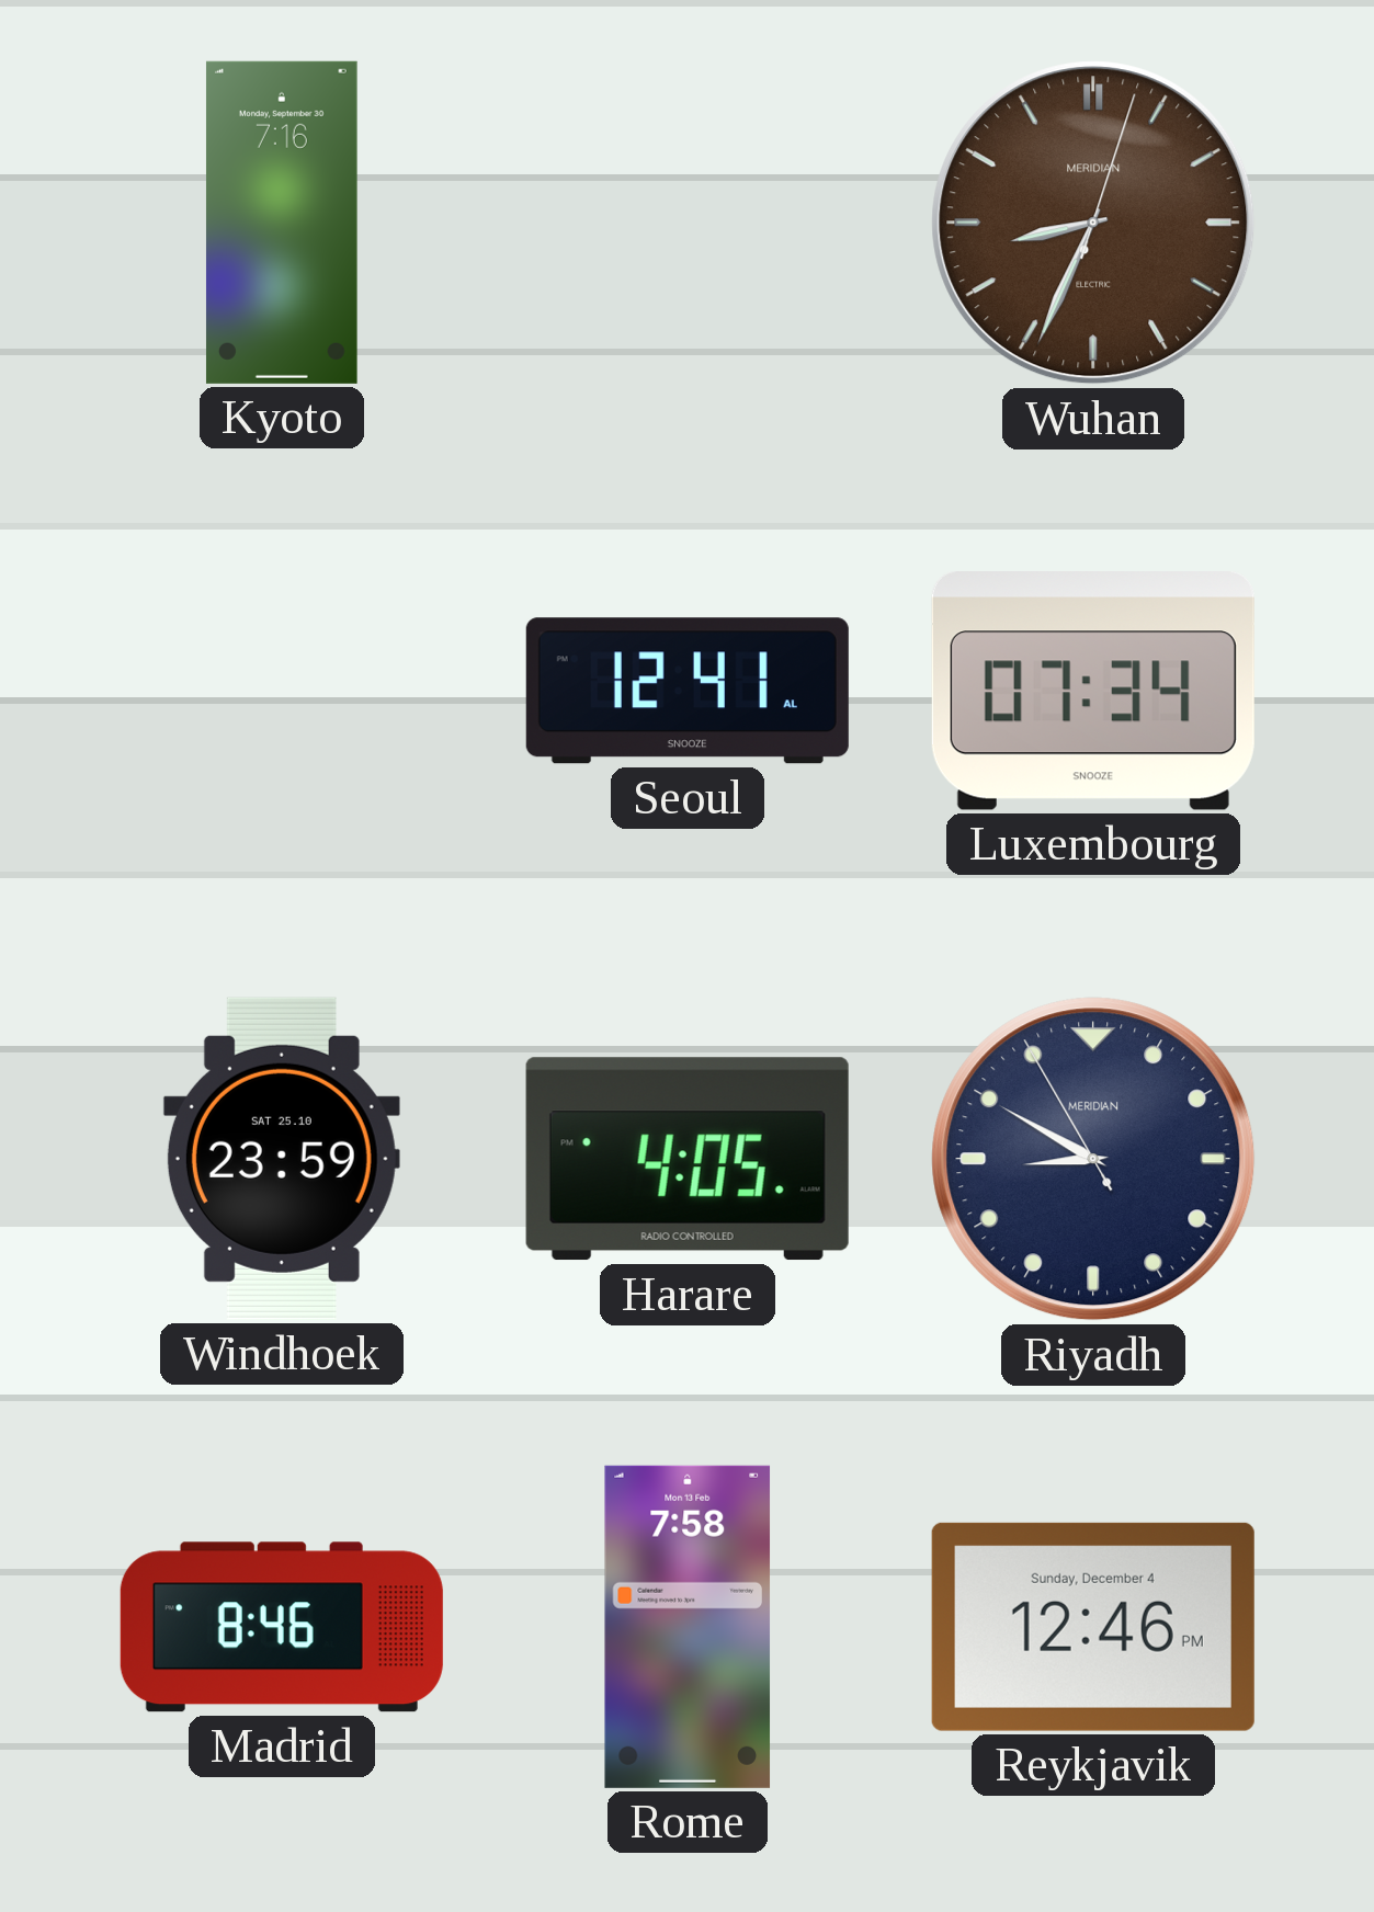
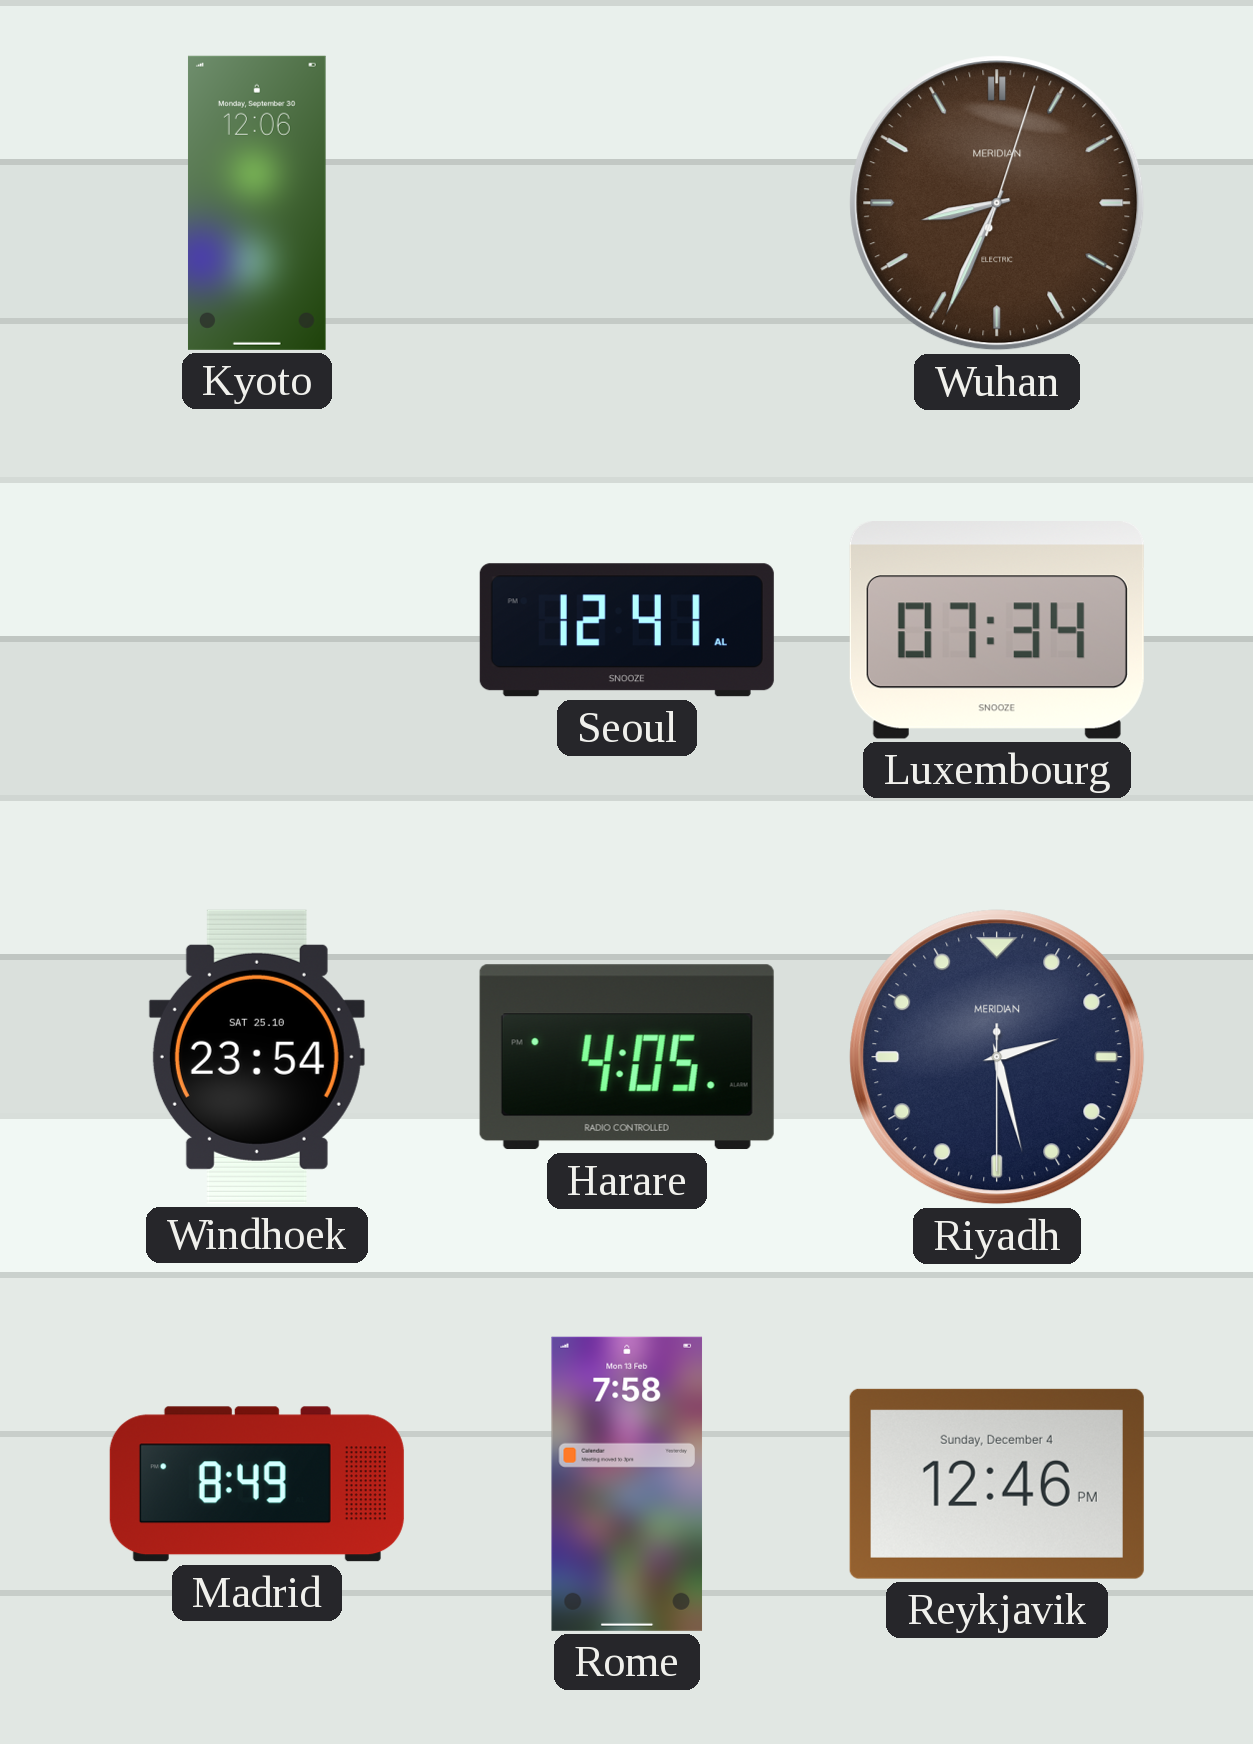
Kyoto: 7:16 -> 12:06 (257, 203)
Windhoek: 23:59 -> 23:54 (257, 1057)
Riyadh: 8:49 -> 2:27 (997, 1057)
Madrid: 8:46 -> 8:49 (257, 1484)
